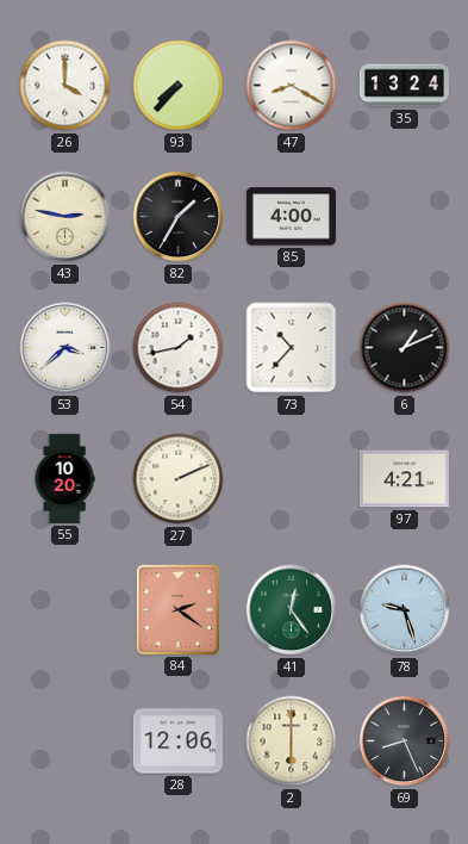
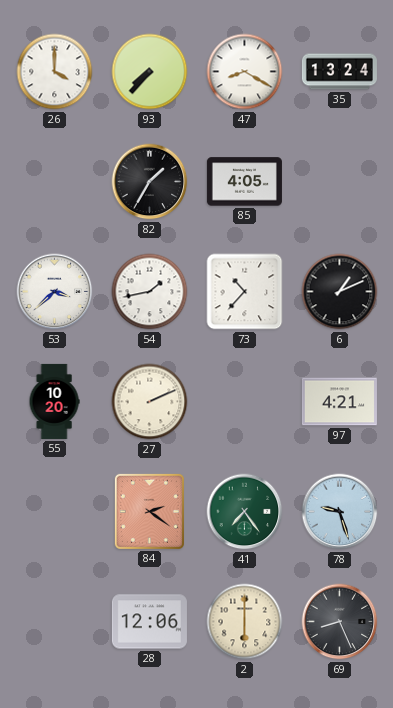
43: 2:47 -> none (65, 217)
85: 4:00 -> 4:05 (244, 182)
41: 12:24 -> 7:24 (245, 512)
